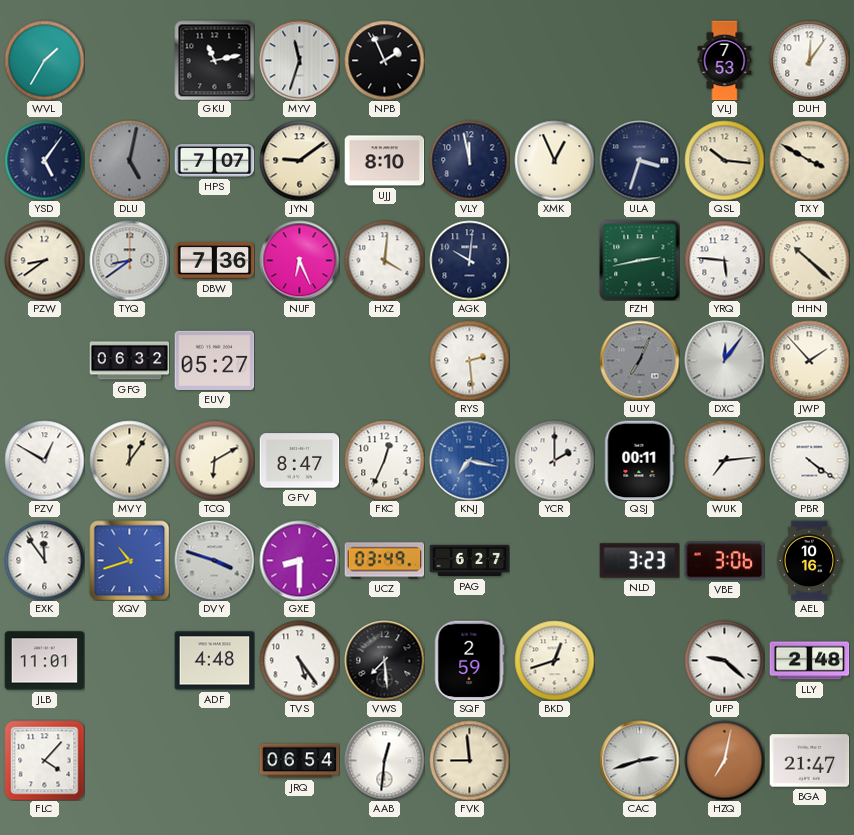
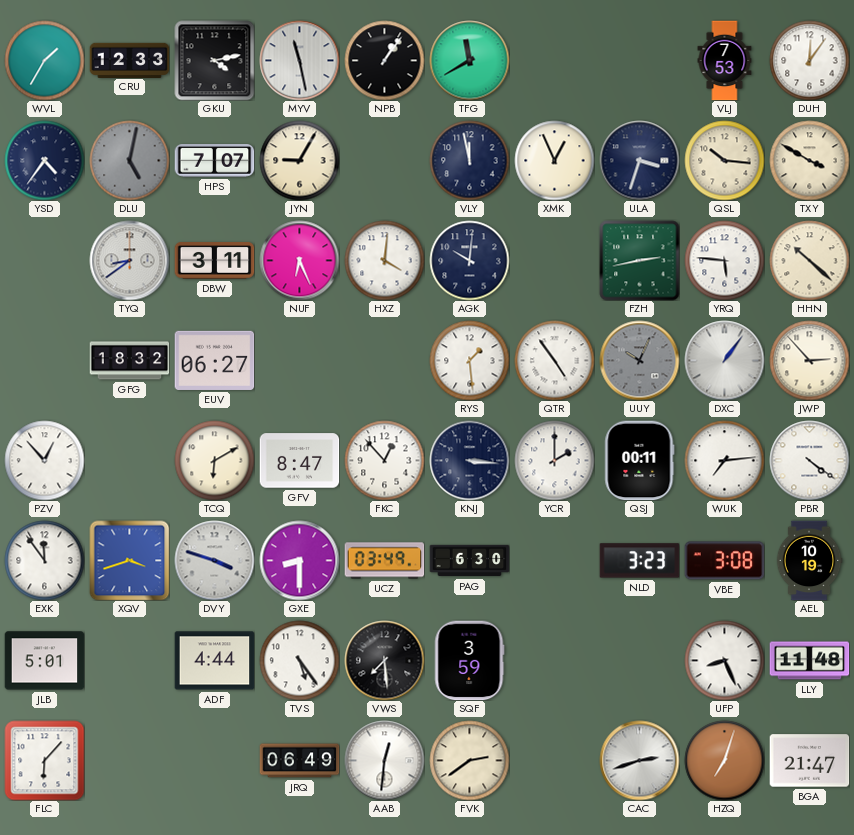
CRU: none -> 12:33 (129, 60)
GKU: 11:13 -> 4:13 (214, 60)
MYV: 11:33 -> 11:28 (299, 60)
NPB: 1:56 -> 1:06 (384, 60)
TFG: none -> 11:40 (469, 60)
YSD: 5:06 -> 4:36 (44, 160)
JYN: 9:09 -> 9:05 (299, 160)
UJJ: 8:10 -> none (384, 161)
PZW: 8:39 -> none (44, 260)
DBW: 7:36 -> 3:11 (214, 261)
GFG: 06:32 -> 18:32 (129, 361)
EUV: 05:27 -> 06:27 (214, 360)
RYS: 2:29 -> 1:29 (469, 360)
QTR: none -> 4:54 (554, 360)
UUY: 7:04 -> 10:04 (639, 360)
DXC: 12:06 -> 1:06 (724, 360)
JWP: 1:53 -> 2:53 (809, 360)
PZV: 12:50 -> 12:53 (44, 460)
MVY: 12:06 -> none (129, 460)
FKC: 12:34 -> 12:53 (384, 460)
KNJ: 7:17 -> 3:16 (469, 460)
KNJ dial: blue -> navy (469, 460)
XQV: 10:42 -> 3:42 (129, 560)
PAG: 6:27 -> 6:30 (469, 561)
VBE: 3:06 -> 3:08 (724, 561)
AEL: 10:16 -> 10:19 (809, 560)
JLB: 11:01 -> 5:01 (44, 661)
ADF: 4:48 -> 4:44 (214, 661)
SQF: 2:59 -> 3:59 (469, 660)
BKD: 12:42 -> none (554, 660)
UFP: 9:22 -> 8:26 (724, 660)
LLY: 2:48 -> 11:48 (809, 661)
FLC: 4:07 -> 6:07 (44, 760)
JRQ: 06:54 -> 06:49 (299, 761)
FVK: 8:59 -> 2:39 (469, 760)
HZQ: 7:02 -> 7:03 (724, 760)
